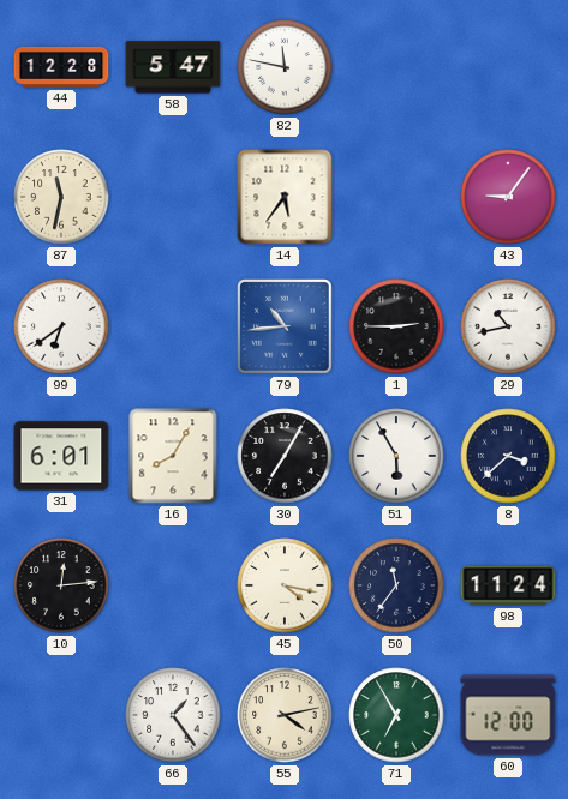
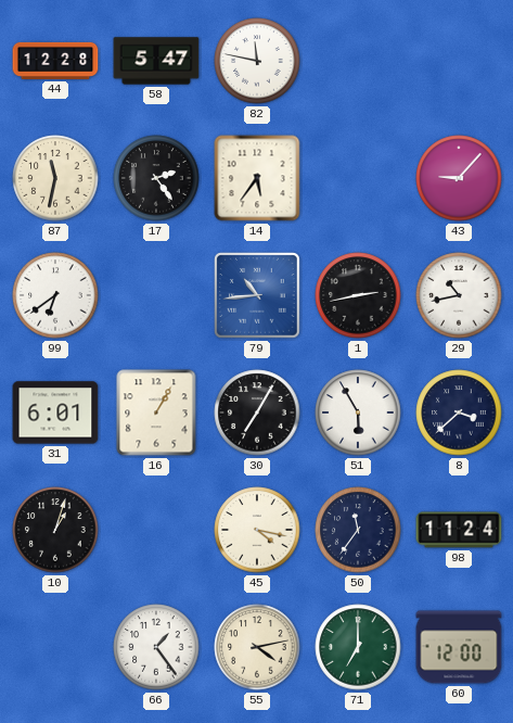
17: none -> 2:24 (156, 178)
43: 9:06 -> 9:07 (459, 178)
1: 2:45 -> 2:43 (358, 295)
16: 8:05 -> 1:05 (156, 413)
10: 12:14 -> 1:03 (55, 530)
71: 6:55 -> 7:00 (358, 647)
